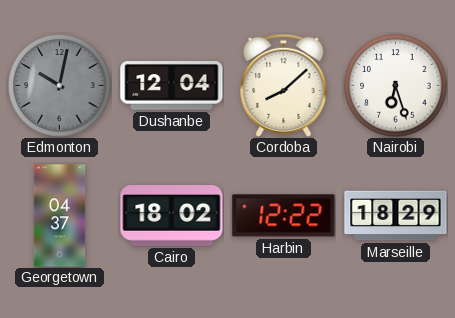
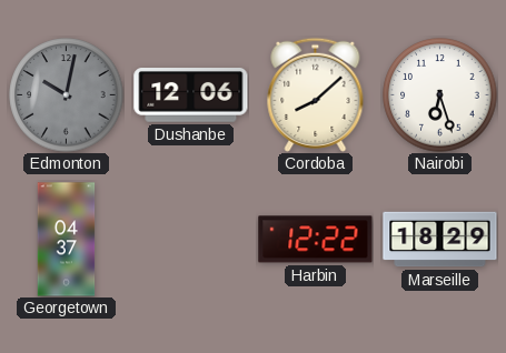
Dushanbe: 12:04 -> 12:06 (191, 95)
Cairo: 18:02 -> none (172, 216)
